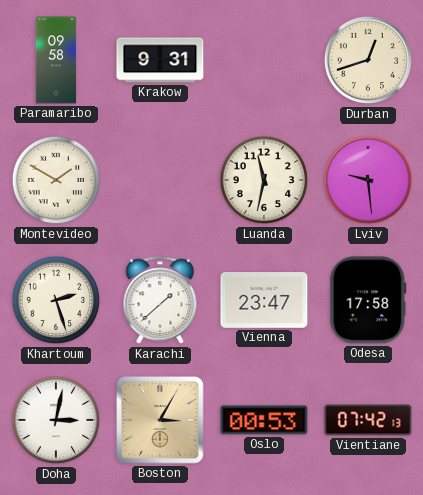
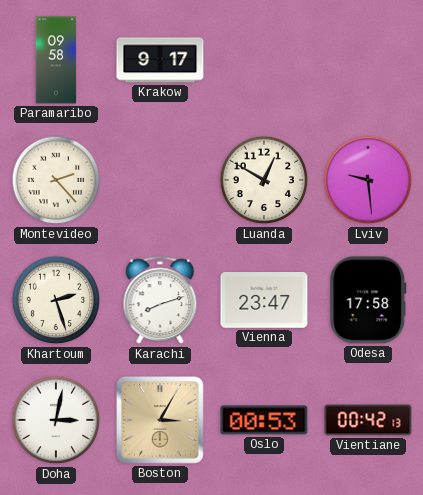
Krakow: 9:31 -> 9:17 (160, 60)
Durban: 12:42 -> none (368, 60)
Montevideo: 1:50 -> 2:23 (56, 180)
Luanda: 11:32 -> 12:50 (264, 180)
Karachi: 1:38 -> 8:12 (160, 301)
Vientiane: 07:42 -> 00:42 (368, 420)
